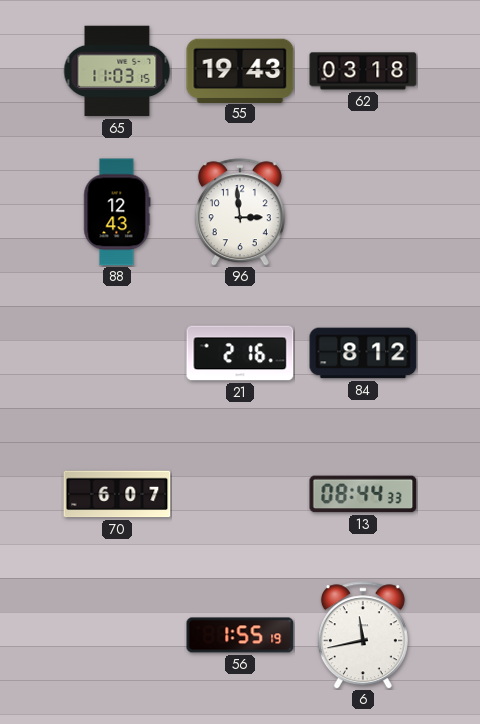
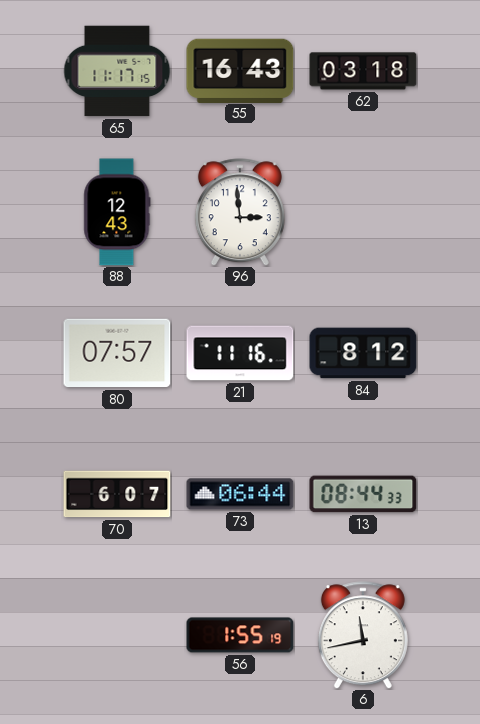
65: 11:03 -> 11:17 (117, 71)
55: 19:43 -> 16:43 (240, 70)
80: none -> 07:57 (117, 353)
21: 2:16 -> 11:16 (240, 353)
73: none -> 06:44 (240, 494)
